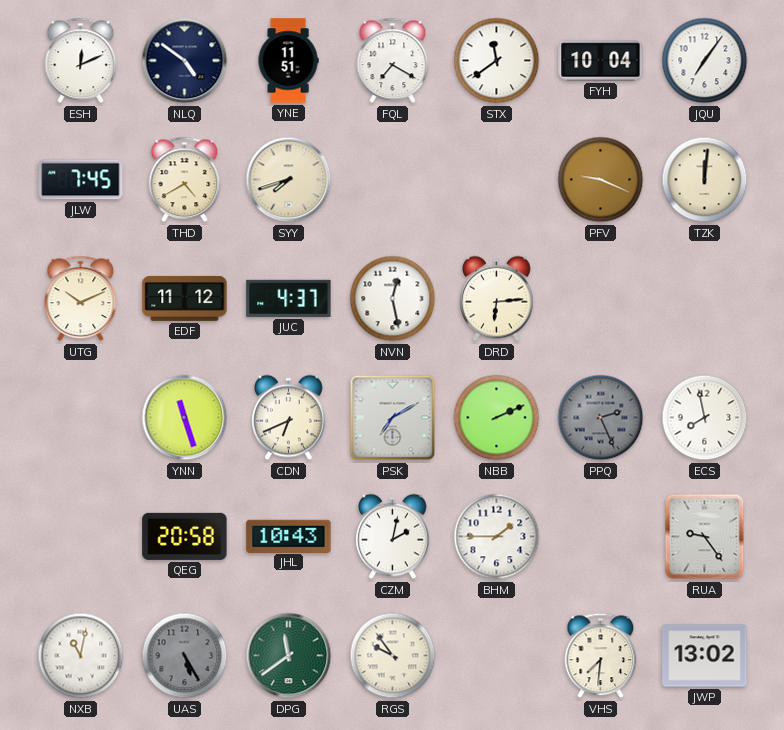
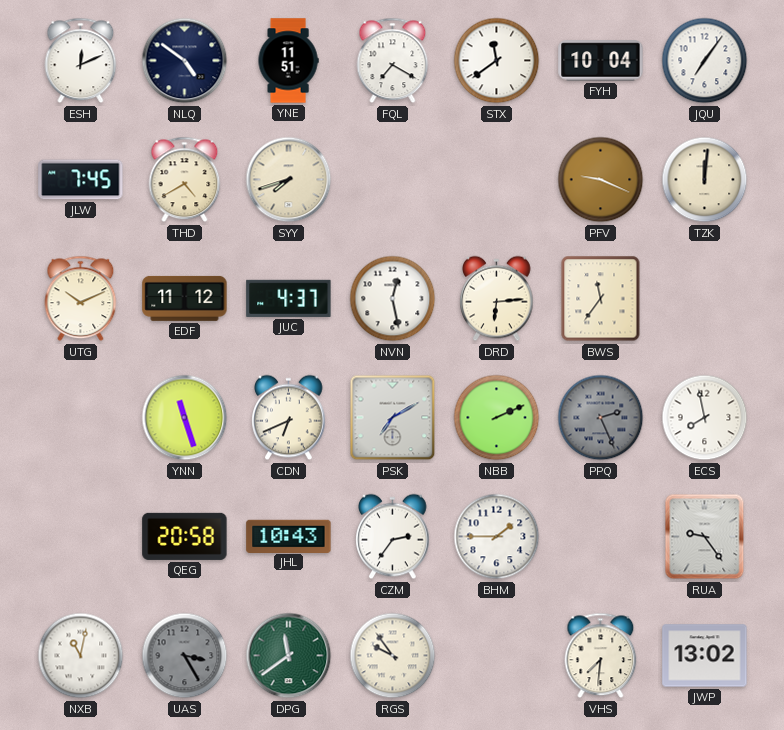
BWS: none -> 11:36 (601, 299)
CZM: 2:02 -> 2:36 (393, 537)
UAS: 5:25 -> 3:25 (185, 656)
